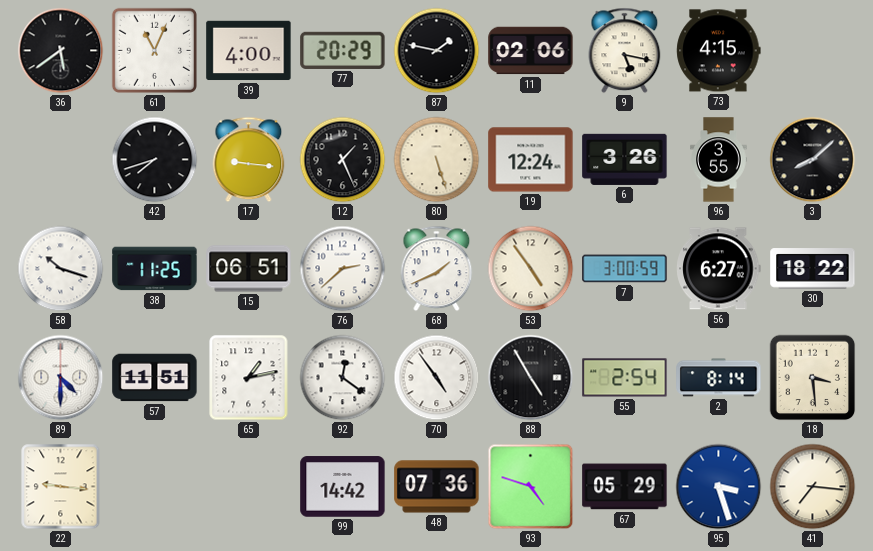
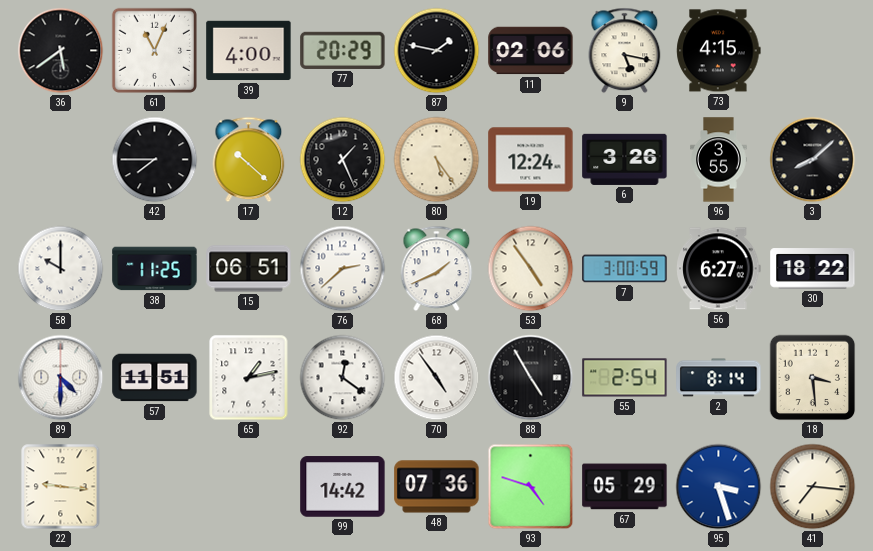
42: 7:42 -> 7:45 (155, 160)
17: 9:16 -> 10:22 (249, 160)
80: 5:27 -> 5:24 (437, 160)
58: 10:18 -> 10:00 (61, 269)
